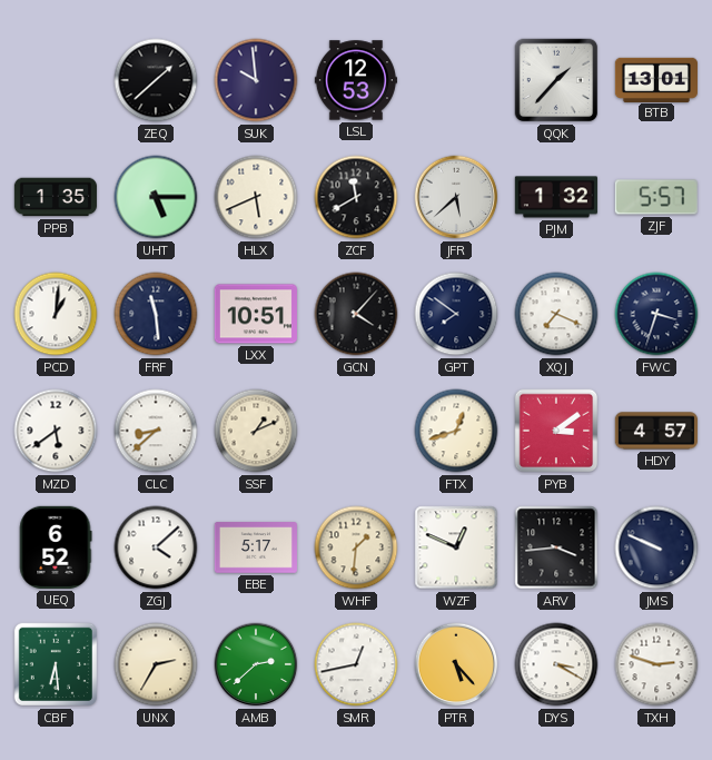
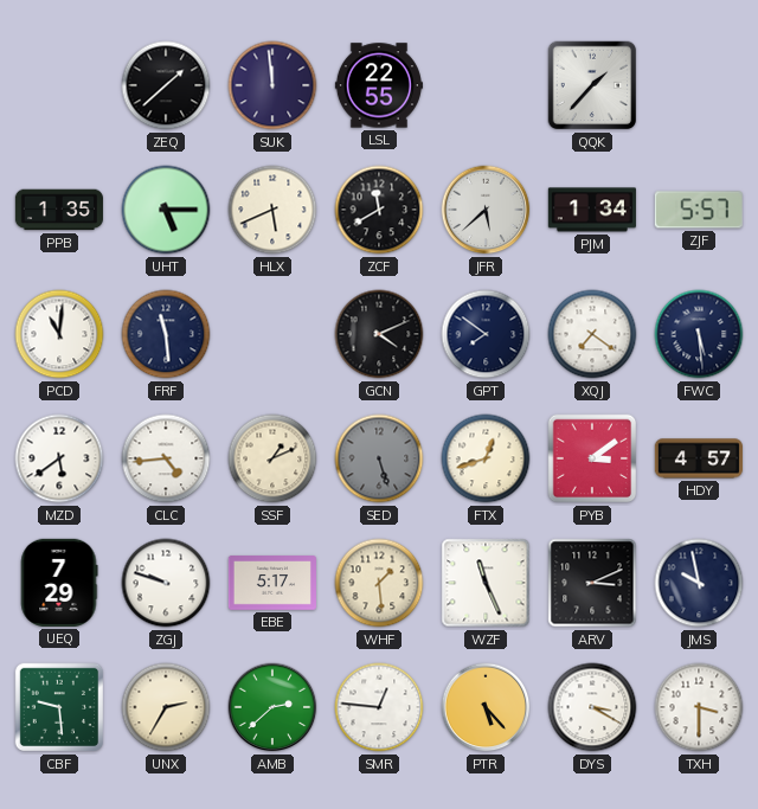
SUK: 9:59 -> 11:59 (272, 85)
LSL: 12:53 -> 22:55 (379, 85)
BTB: 13:01 -> none (656, 79)
PJM: 1:32 -> 1:34 (592, 210)
PCD: 1:01 -> 11:01 (59, 334)
LXX: 10:51 -> none (256, 314)
GCN: 4:07 -> 4:11 (379, 334)
XQJ: 7:19 -> 7:21 (592, 334)
FWC: 3:33 -> 5:29 (699, 334)
CLC: 8:38 -> 4:44 (166, 458)
SED: none -> 5:27 (379, 458)
UEQ: 6:52 -> 7:29 (59, 583)
ZGJ: 4:08 -> 9:48 (166, 583)
WHF: 1:31 -> 1:29 (379, 583)
WZF: 12:49 -> 11:26 (486, 583)
ARV: 3:44 -> 3:11 (592, 583)
JMS: 9:49 -> 9:58 (699, 583)
CBF: 6:29 -> 9:29 (59, 707)
SMR: 12:43 -> 12:46 (379, 707)
TXH: 2:48 -> 3:30 (699, 707)
